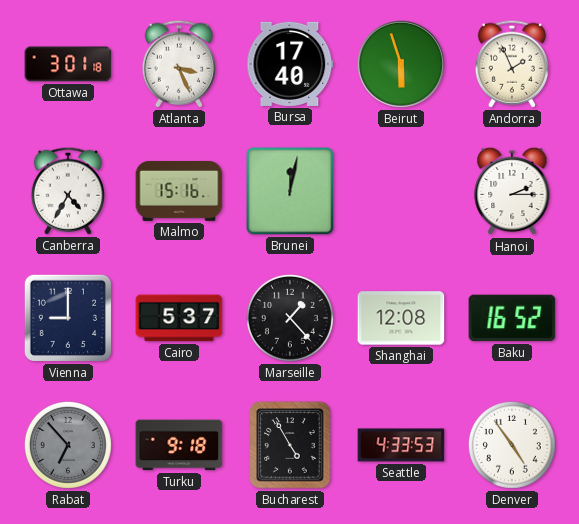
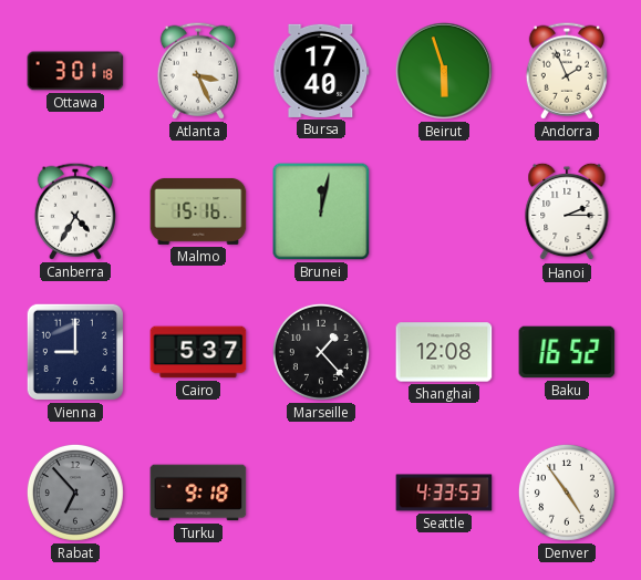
Bucharest: 4:55 -> none (290, 445)
